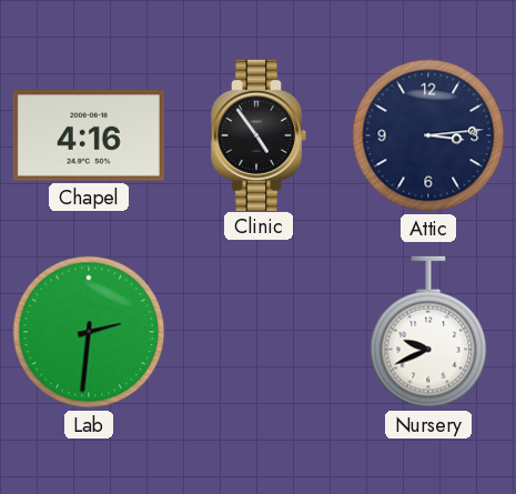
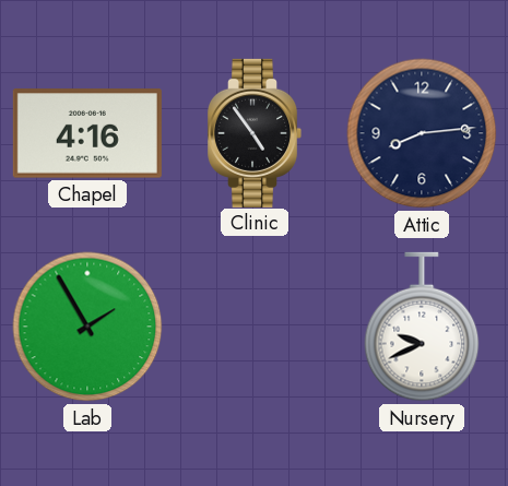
Attic: 3:14 -> 8:14 (422, 133)
Lab: 2:31 -> 1:55 (87, 327)
